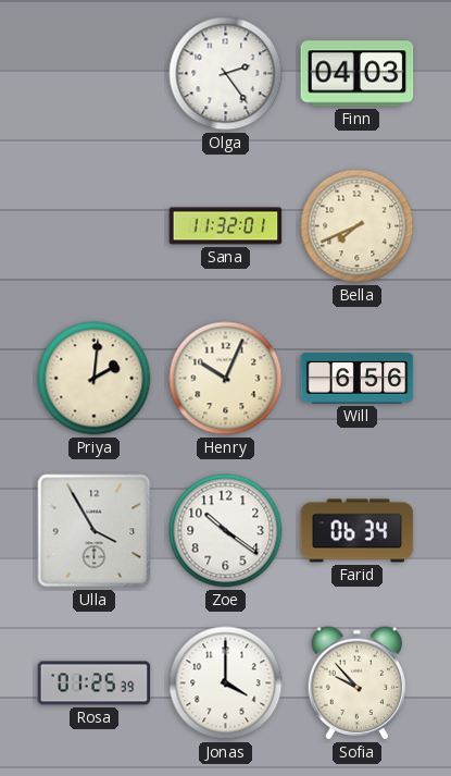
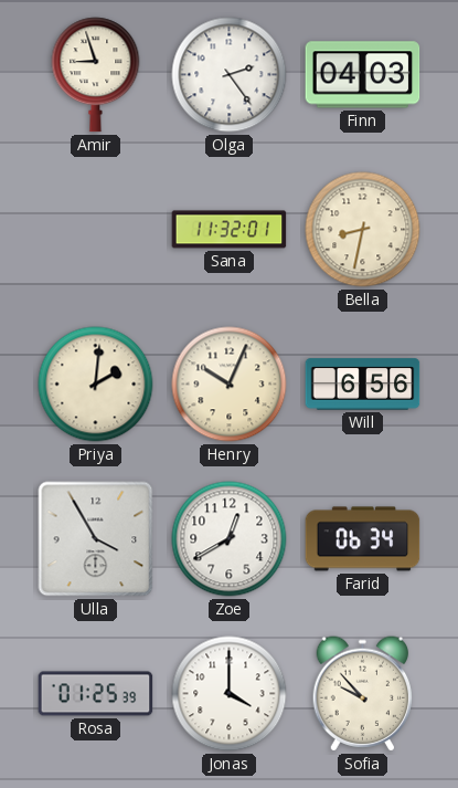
Amir: none -> 8:57 (96, 75)
Bella: 7:41 -> 8:32 (363, 230)
Zoe: 10:21 -> 12:40 (230, 539)
